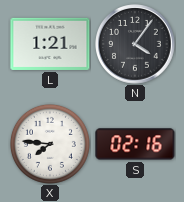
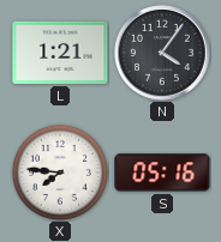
S: 02:16 -> 05:16 (162, 173)
